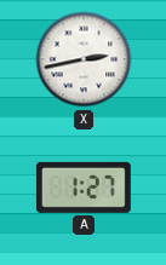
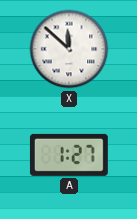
X: 2:43 -> 11:52 (69, 49)
